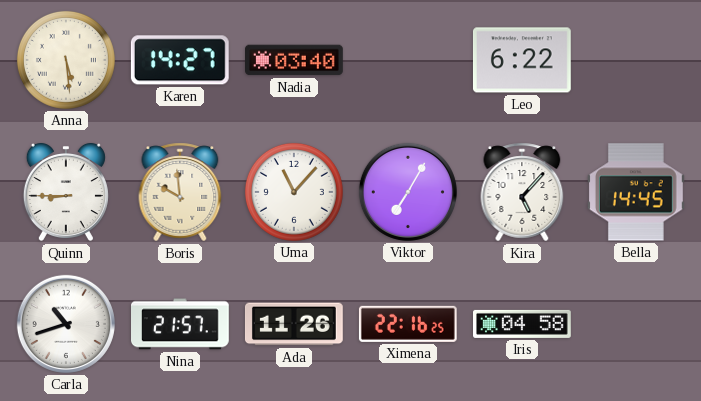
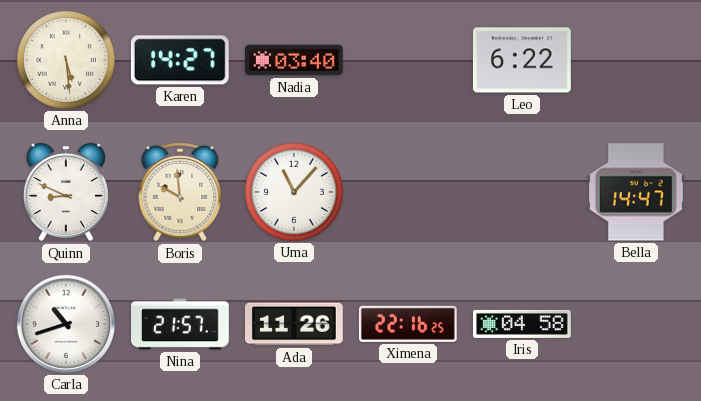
Quinn: 8:45 -> 8:49 (66, 192)
Viktor: 7:05 -> none (408, 192)
Kira: 5:07 -> none (522, 192)
Bella: 14:45 -> 14:47 (636, 192)
